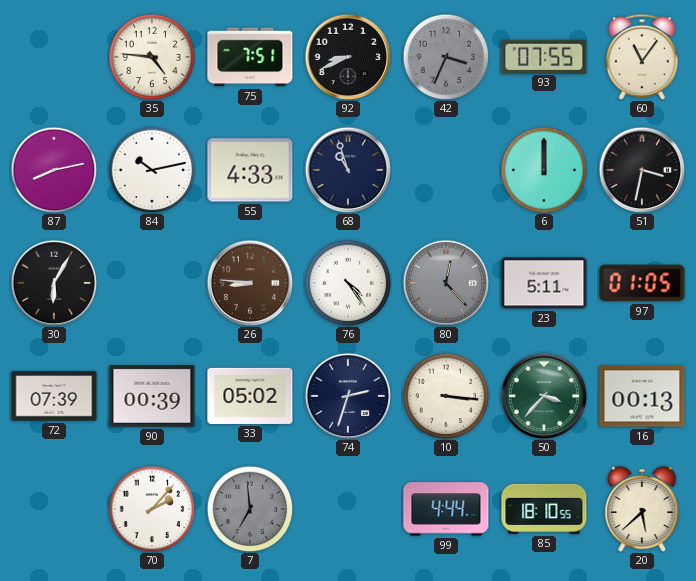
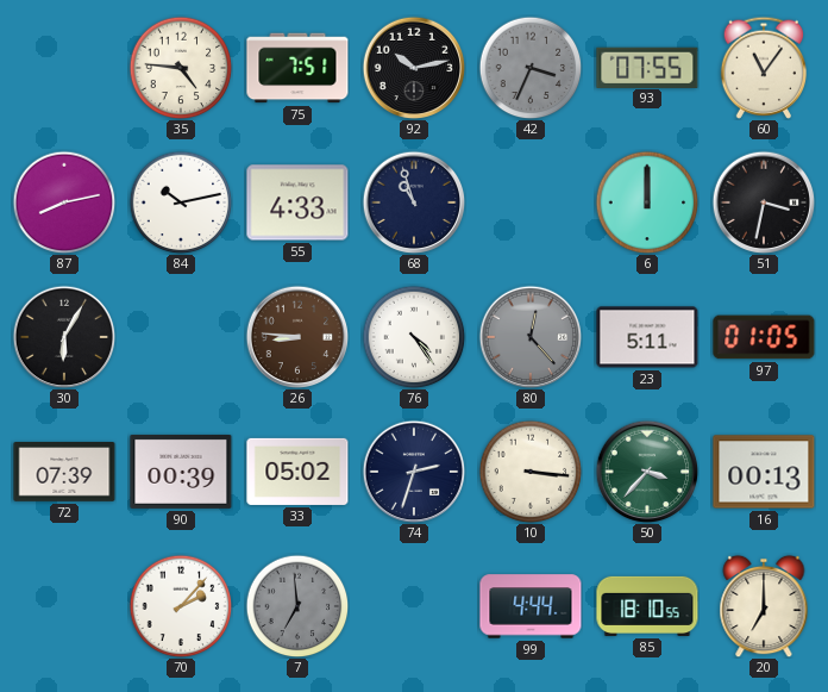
92: 8:41 -> 10:13 (414, 68)
20: 5:38 -> 7:00 (764, 606)
